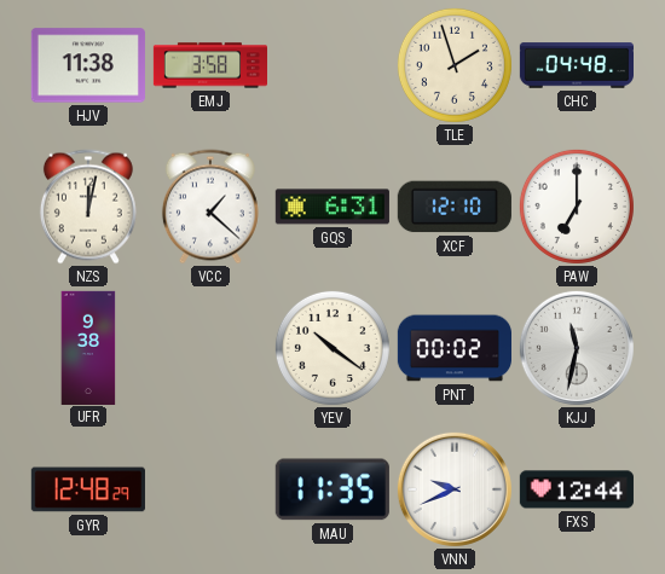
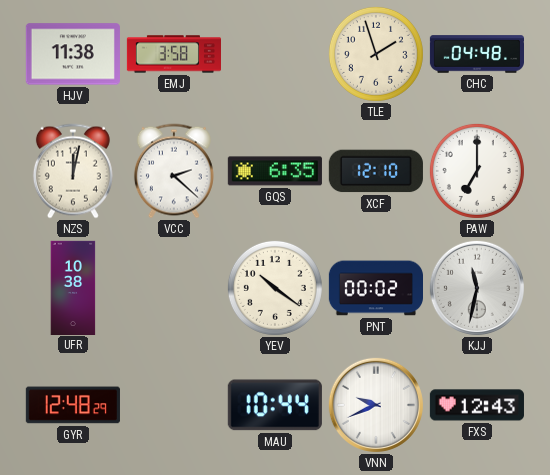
VCC: 1:22 -> 2:22 (174, 171)
GQS: 6:31 -> 6:35 (275, 171)
UFR: 9:38 -> 10:38 (73, 287)
MAU: 11:35 -> 10:44 (275, 405)
FXS: 12:44 -> 12:43 (477, 405)
